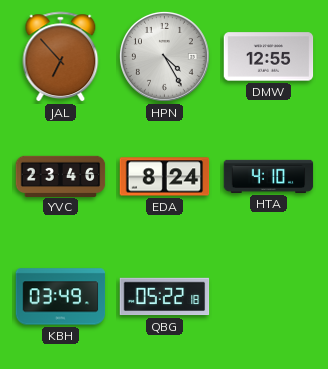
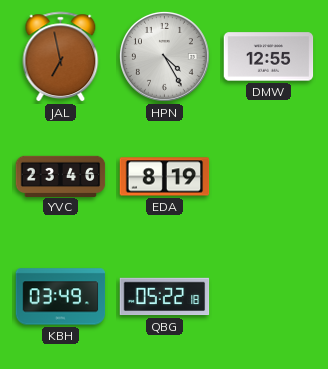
JAL: 6:53 -> 6:58 (61, 57)
EDA: 8:24 -> 8:19 (165, 177)
HTA: 4:10 -> none (269, 176)
